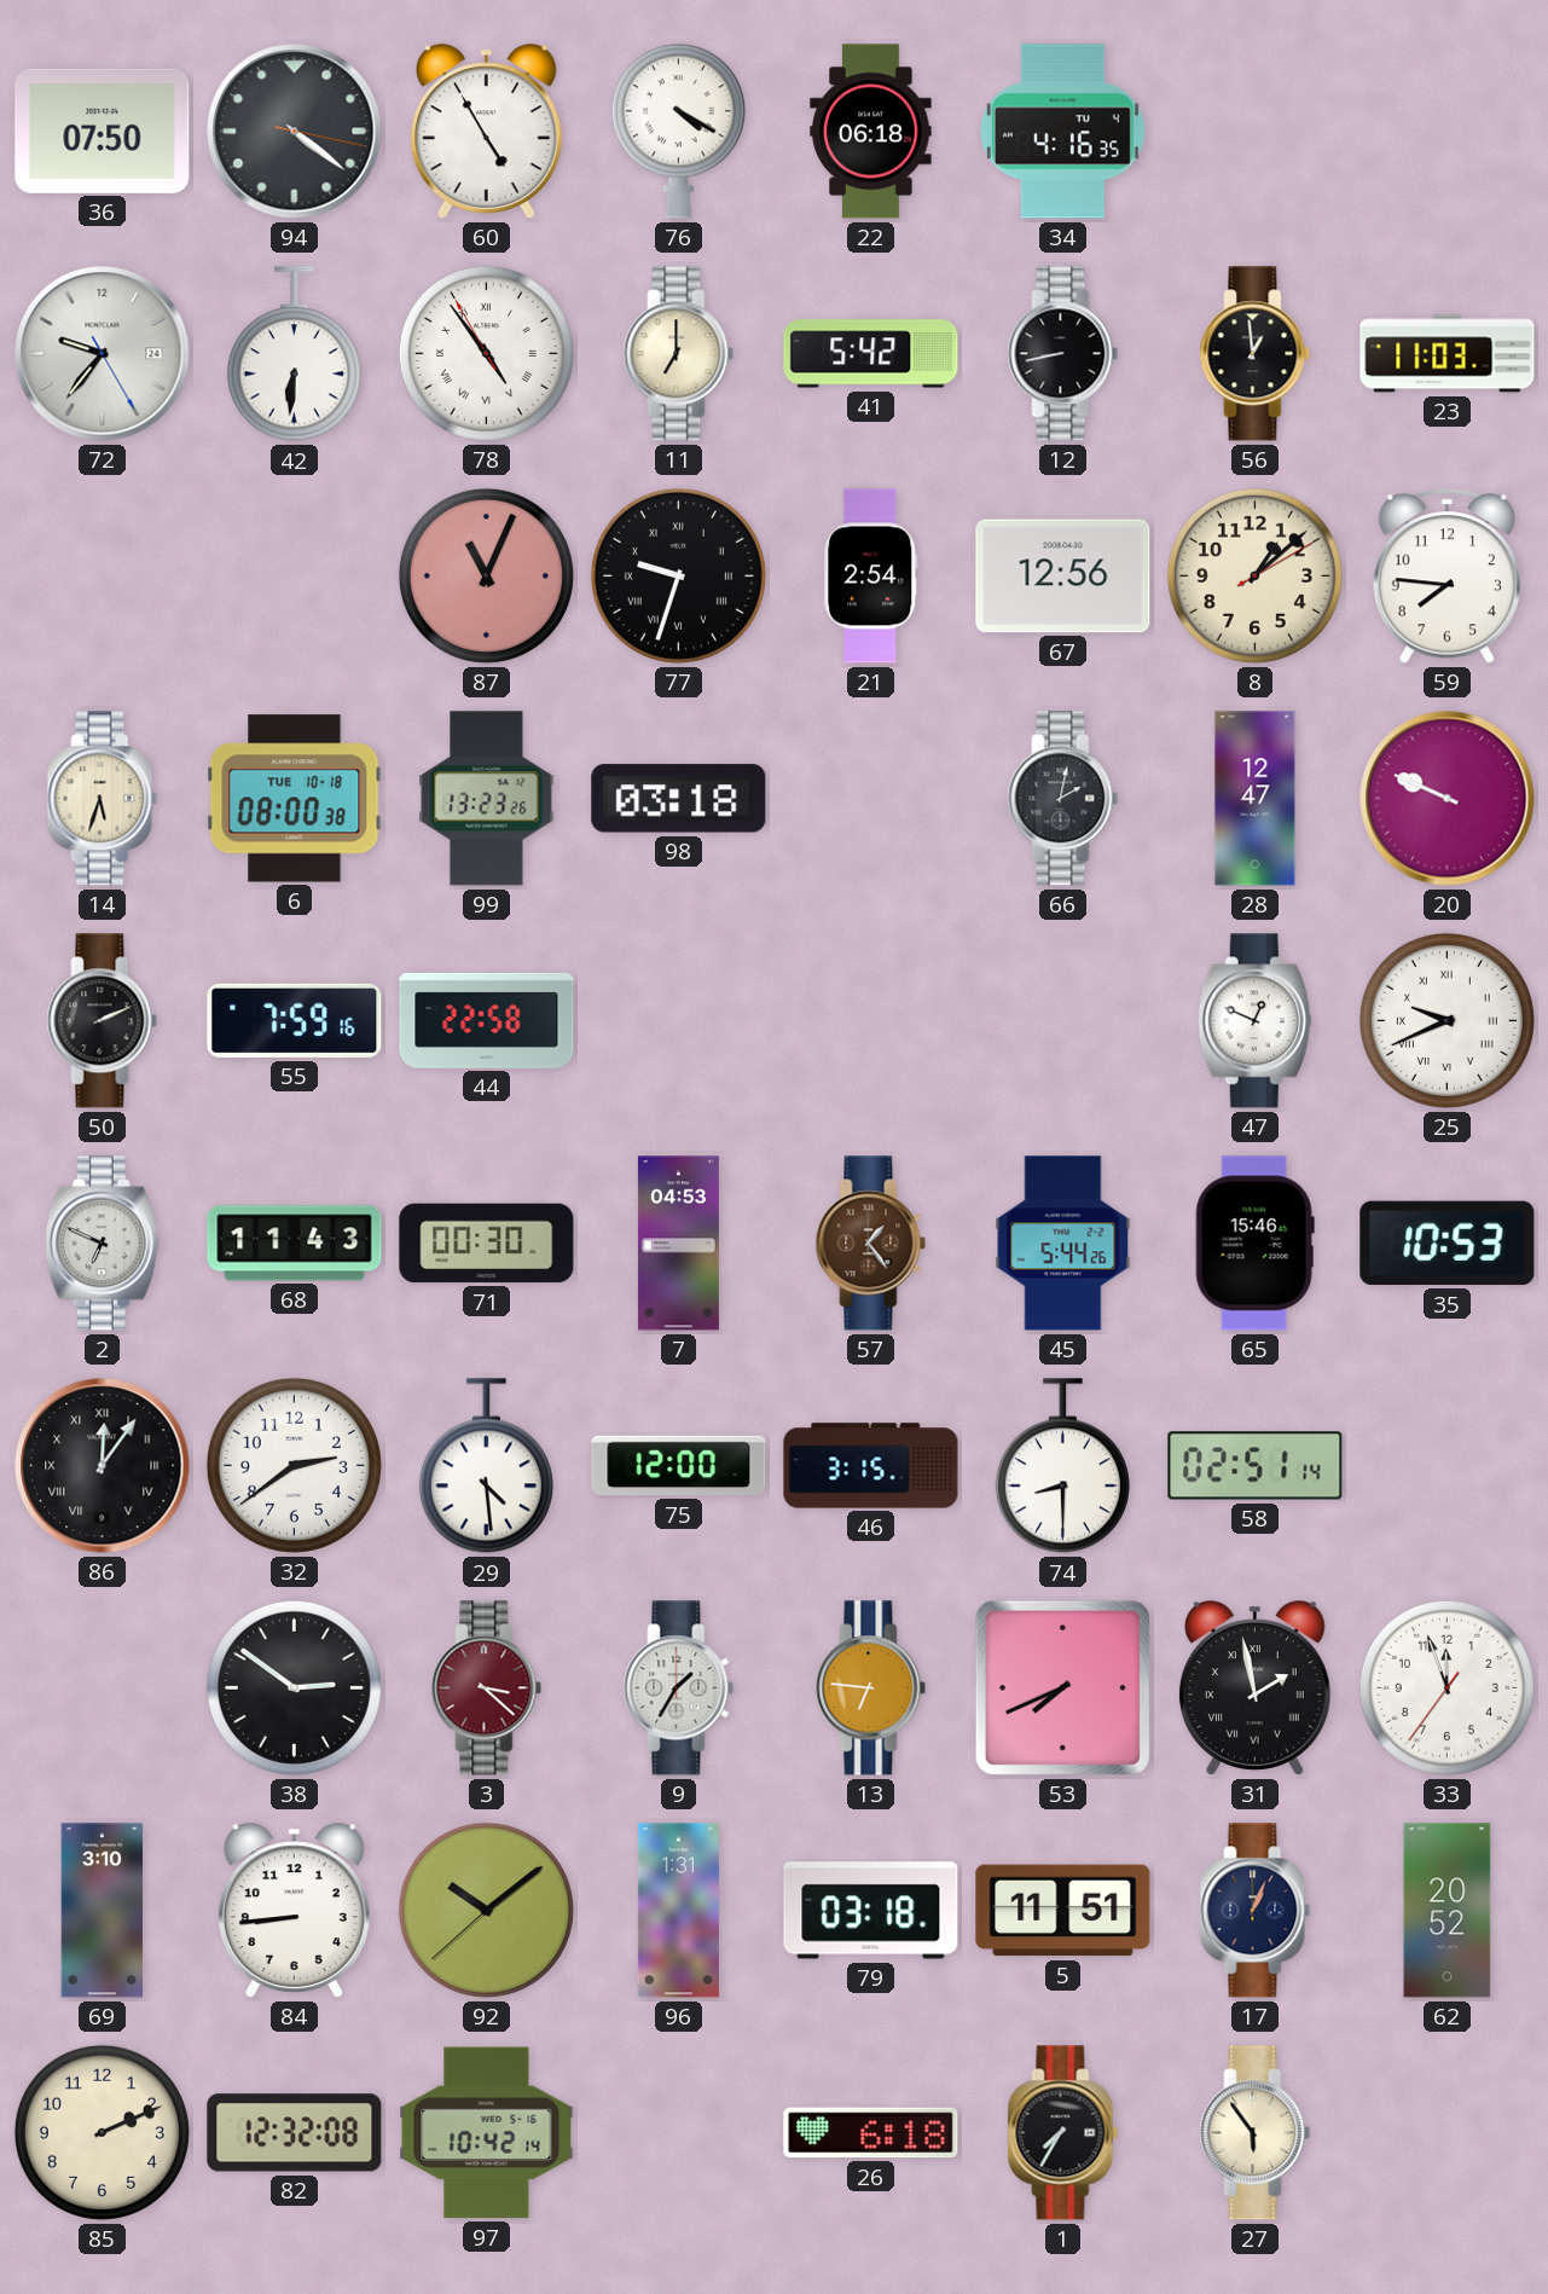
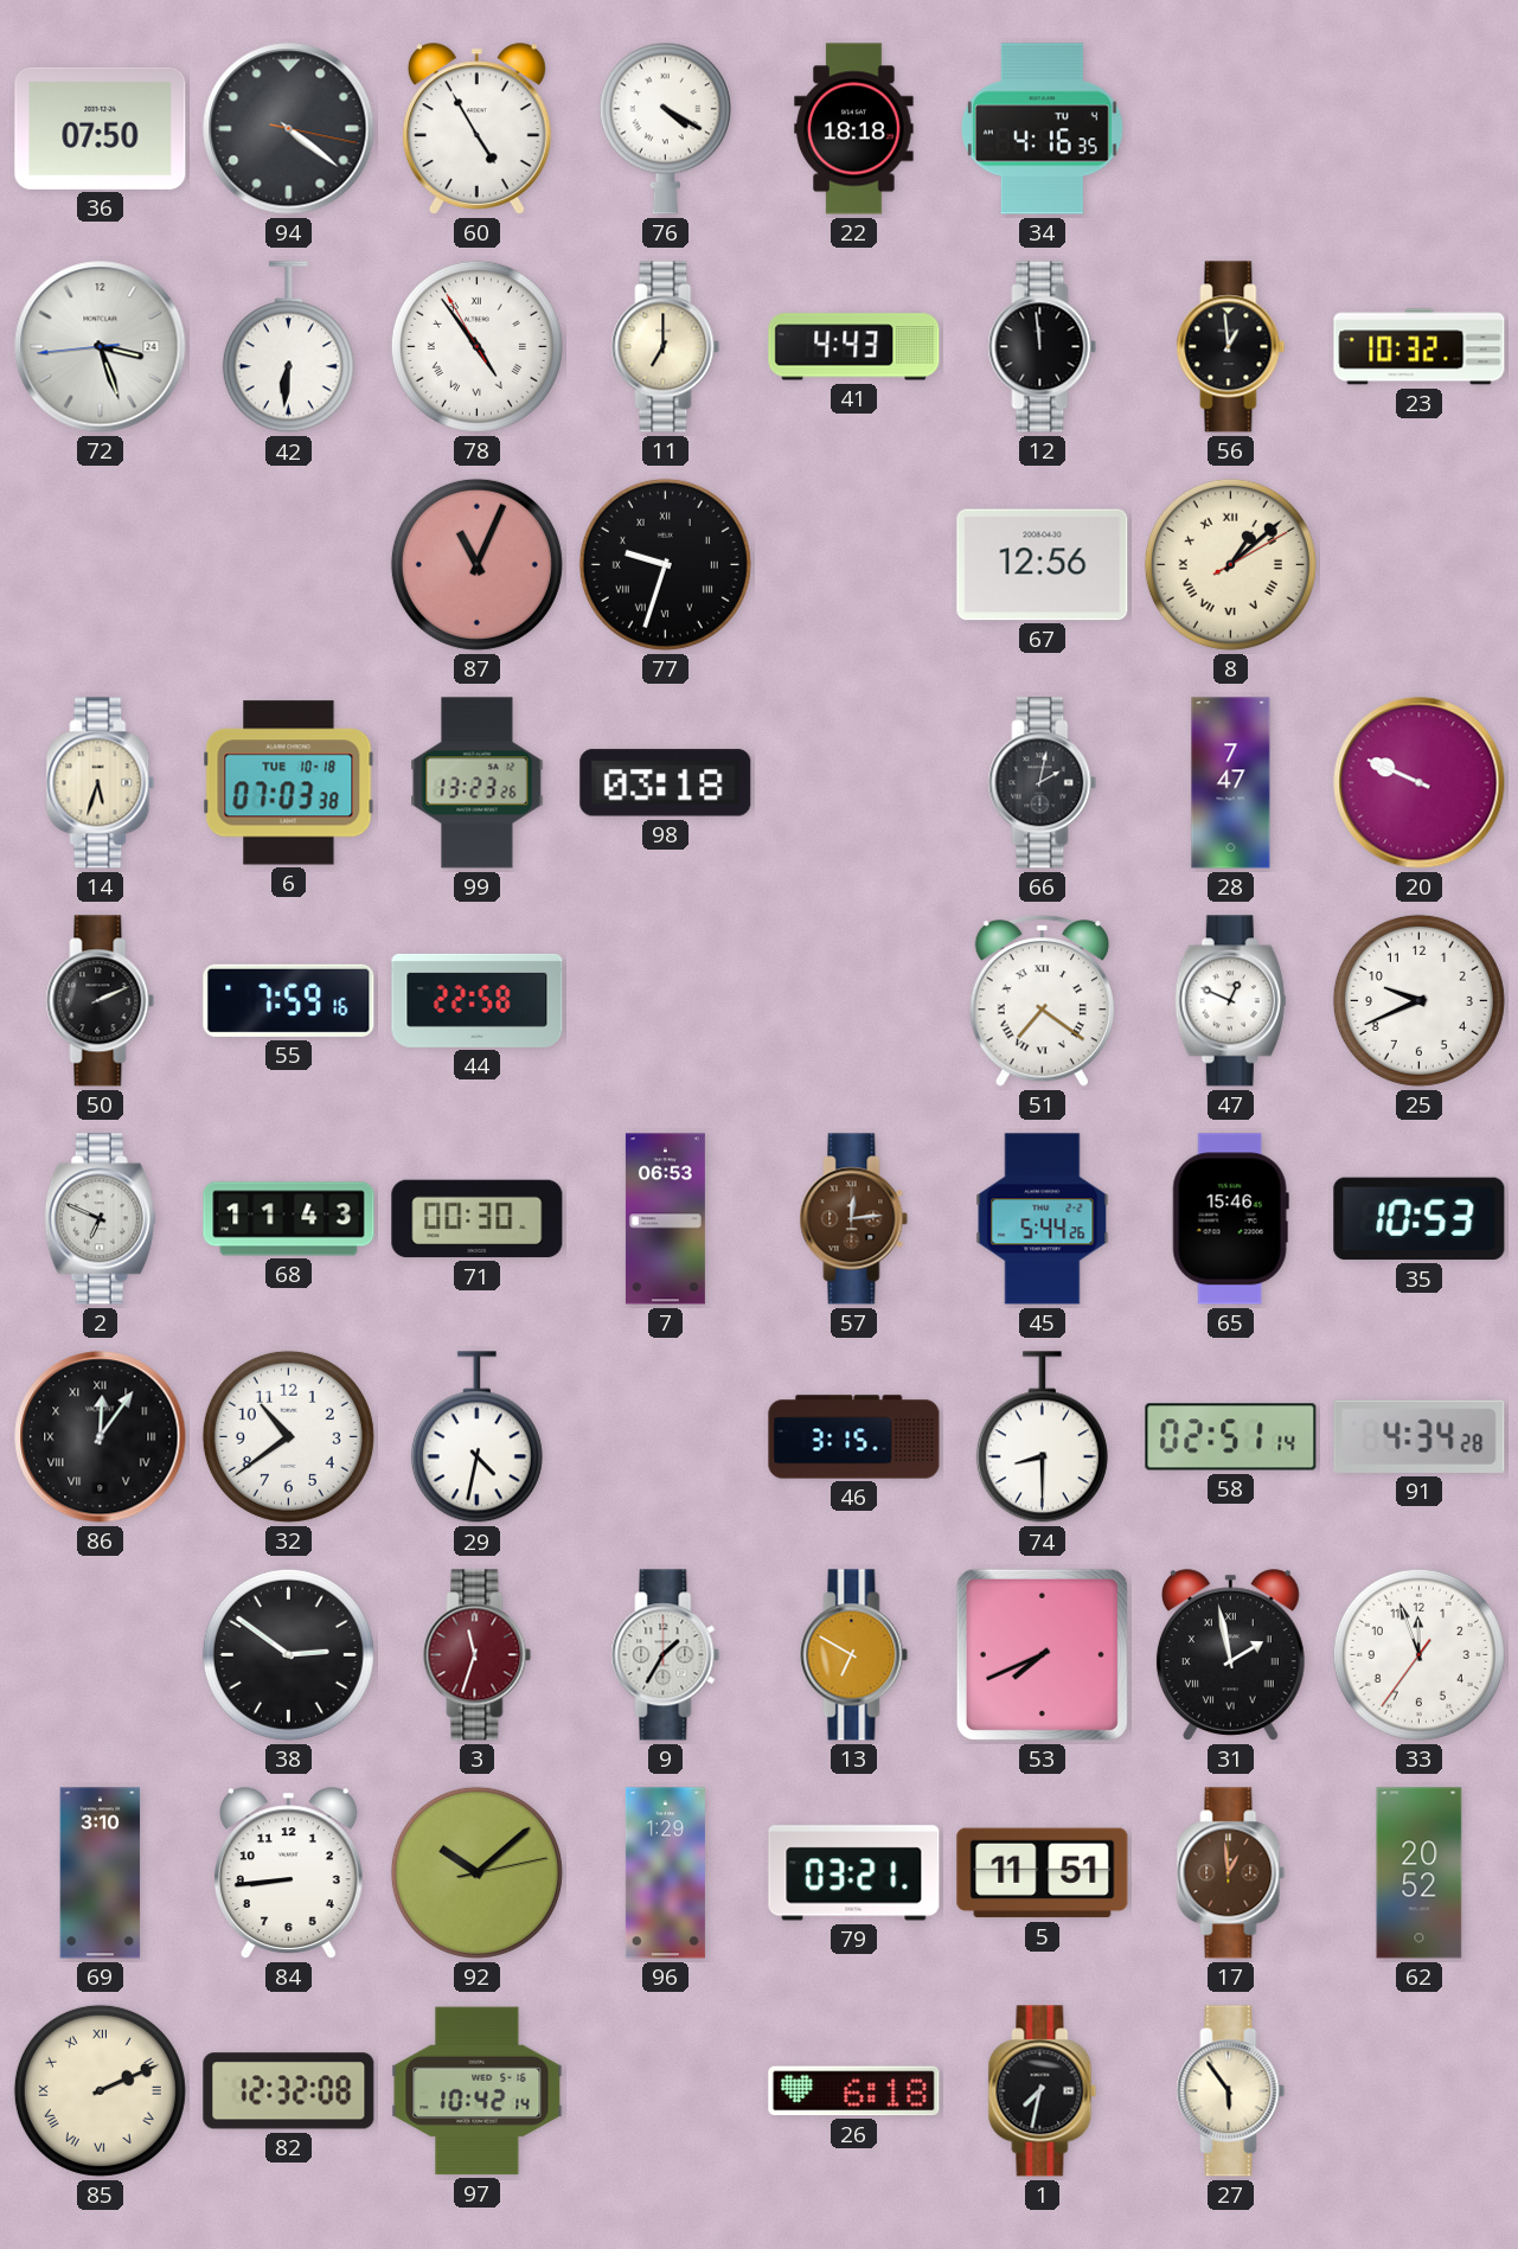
22: 06:18 -> 18:18 (854, 129)
72: 9:36 -> 3:26 (101, 347)
41: 5:42 -> 4:43 (854, 347)
12: 8:43 -> 11:59 (1043, 347)
23: 11:03 -> 10:32 (1420, 347)
21: 2:54 -> none (871, 577)
8 numerals: Arabic -> Roman (1230, 564)
59: 7:46 -> none (1446, 577)
6: 08:00 -> 07:03 (289, 783)
28: 12:47 -> 7:47 (1231, 783)
51: none -> 7:21 (1042, 1001)
25 numerals: Roman -> Arabic (1418, 1000)
7: 04:53 -> 06:53 (665, 1219)
57: 1:24 -> 12:14 (854, 1219)
32: 2:39 -> 10:39 (288, 1436)
29: 4:29 -> 4:32 (476, 1437)
75: 12:00 -> none (679, 1466)
91: none -> 4:34 (1420, 1436)
3: 3:22 -> 11:33 (478, 1655)
13: 6:46 -> 6:50 (854, 1655)
92: 10:08:38 -> 10:08:13 (476, 1872)
96: 1:31 -> 1:29 (665, 1873)
79: 03:18 -> 03:21 (854, 1873)
17: 1:04 -> 12:59 (1231, 1873)
17 dial: navy -> brown (1231, 1873)
85 numerals: Arabic -> Roman (100, 2090)
1: 7:35 -> 7:32 (1043, 2091)
